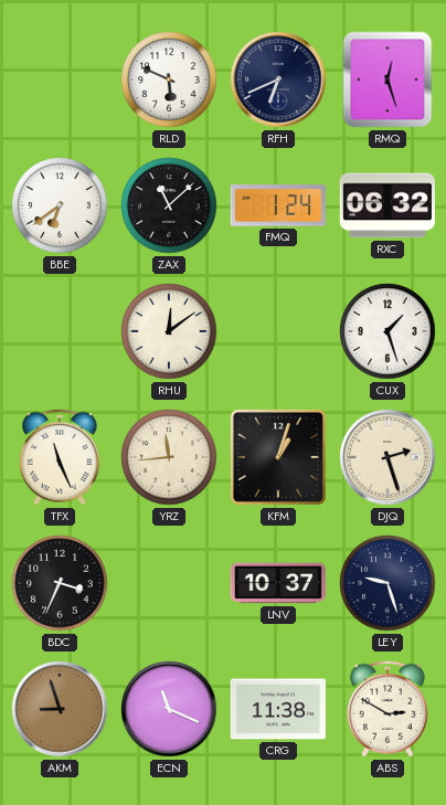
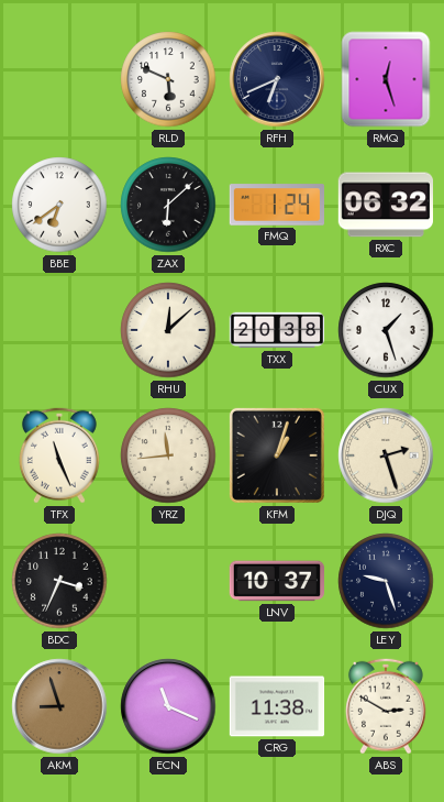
ZAX: 11:08 -> 6:08 (168, 205)
RHU: 12:09 -> 12:08 (168, 330)
TXX: none -> 20:38 (277, 330)
